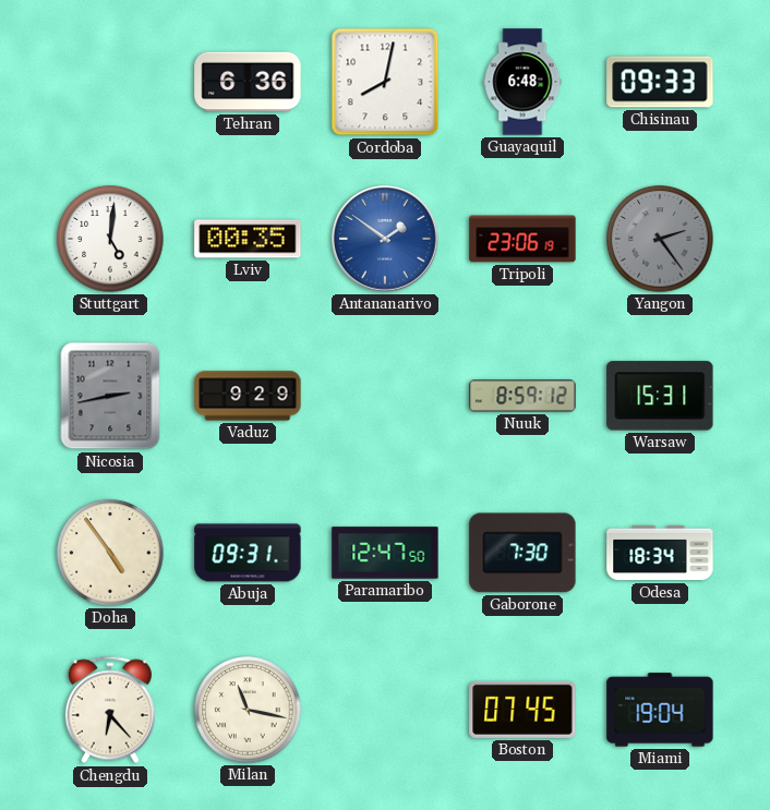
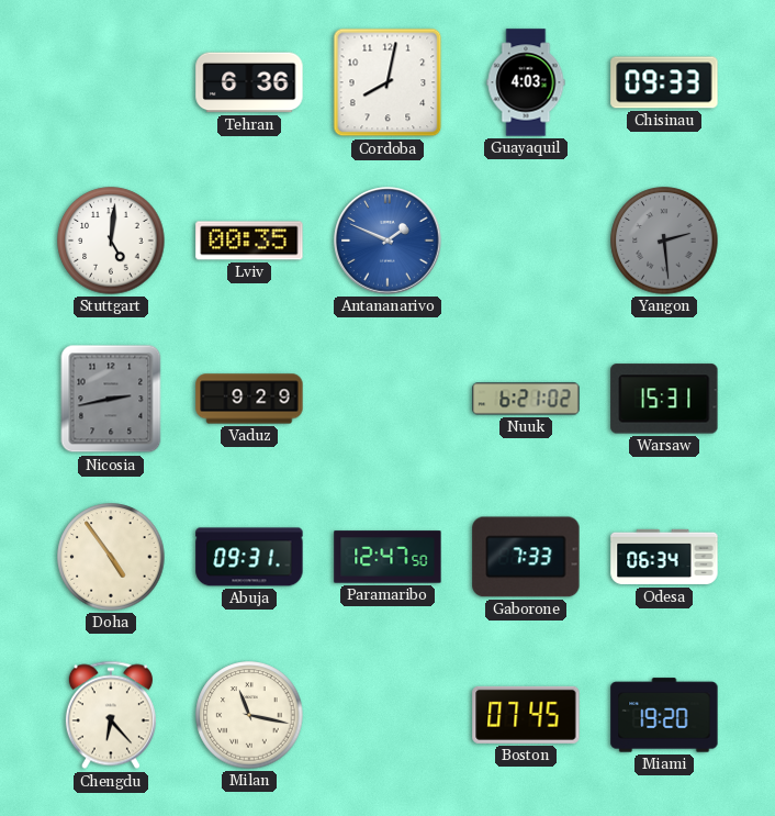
Guayaquil: 6:48 -> 4:03 (526, 82)
Antananarivo: 1:51 -> 1:49 (387, 241)
Tripoli: 23:06 -> none (522, 239)
Yangon: 2:24 -> 2:29 (664, 241)
Nuuk: 8:59 -> 6:21 (526, 399)
Gaborone: 7:30 -> 7:33 (526, 557)
Odesa: 18:34 -> 06:34 (664, 557)
Miami: 19:04 -> 19:20 (664, 715)
